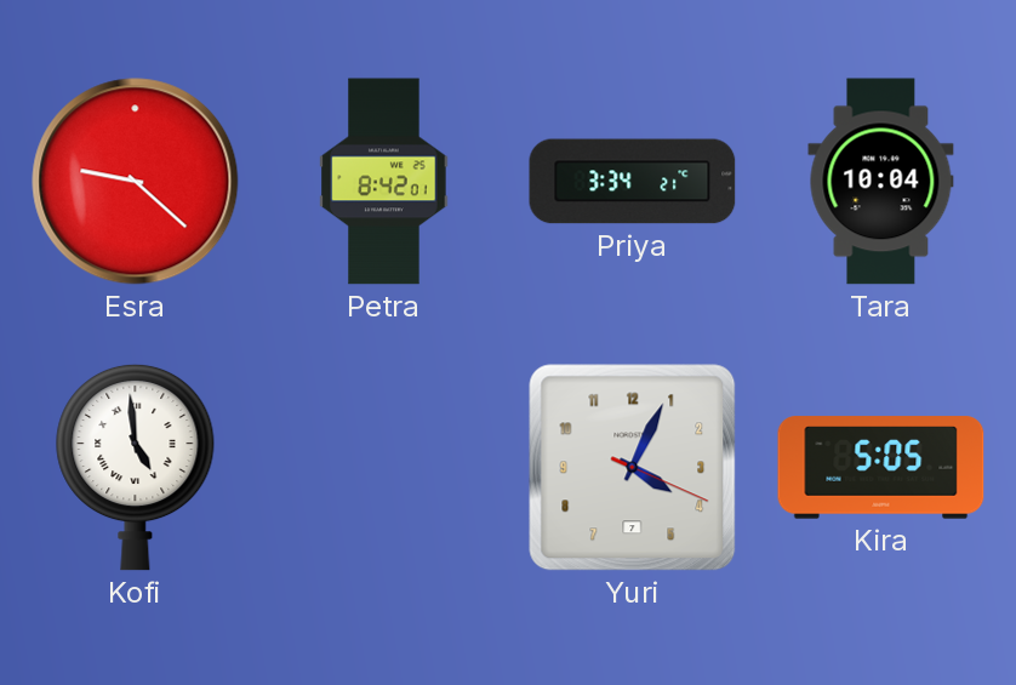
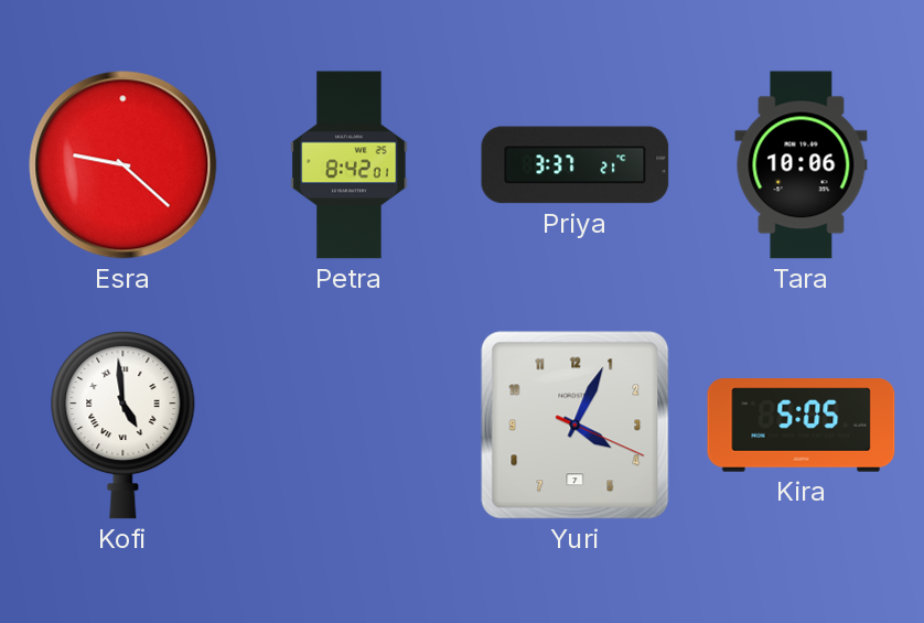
Priya: 3:34 -> 3:37 (576, 165)
Tara: 10:04 -> 10:06 (802, 165)
